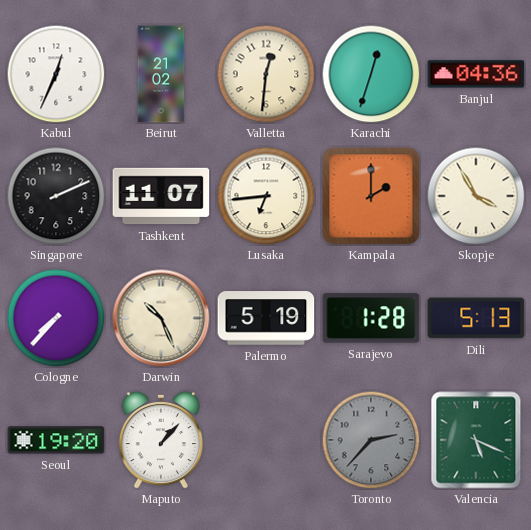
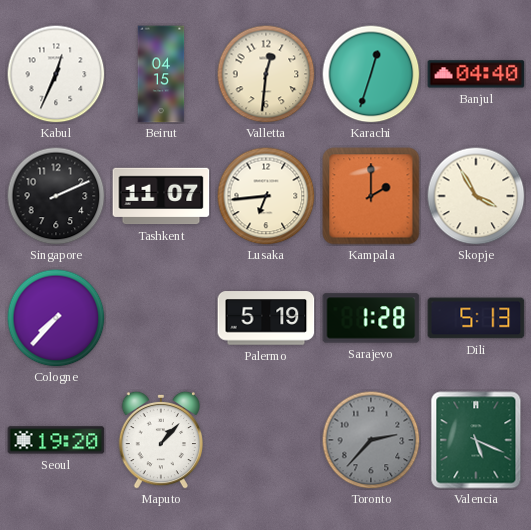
Beirut: 21:02 -> 04:15 (161, 74)
Banjul: 04:36 -> 04:40 (476, 74)
Darwin: 10:26 -> none (161, 318)
